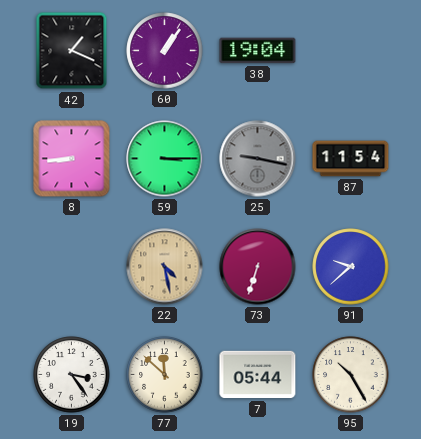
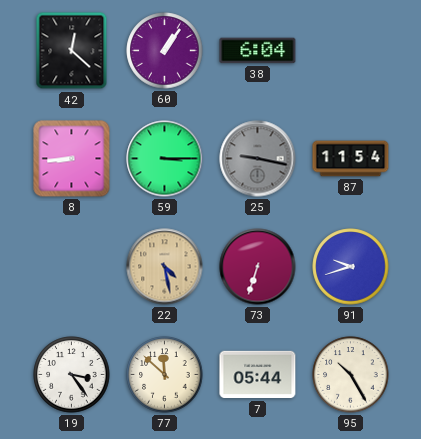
42: 1:19 -> 12:22 (72, 51)
38: 19:04 -> 6:04 (258, 51)
91: 9:38 -> 9:42 (351, 267)
